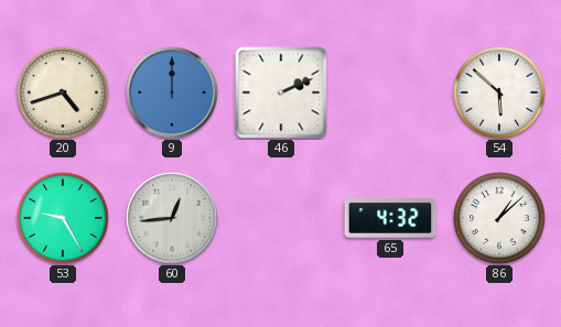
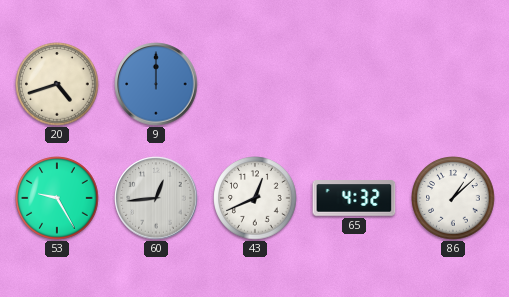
46: 2:11 -> none (281, 92)
54: 5:52 -> none (499, 92)
43: none -> 12:41 (255, 198)
